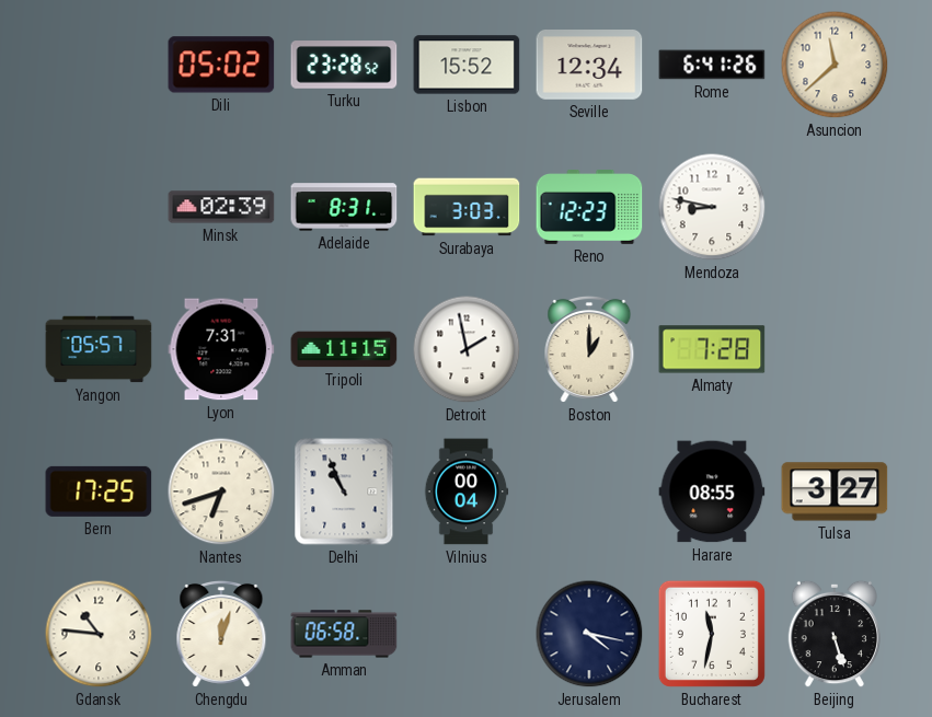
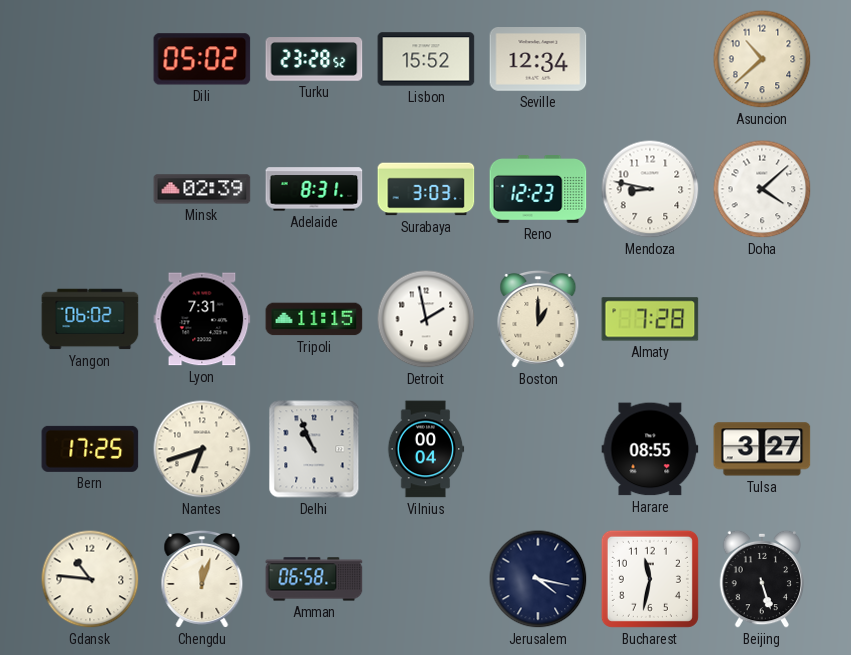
Rome: 6:41 -> none (712, 65)
Asuncion: 11:38 -> 10:38 (762, 59)
Doha: none -> 4:08 (762, 189)
Yangon: 05:57 -> 06:02 (90, 319)
